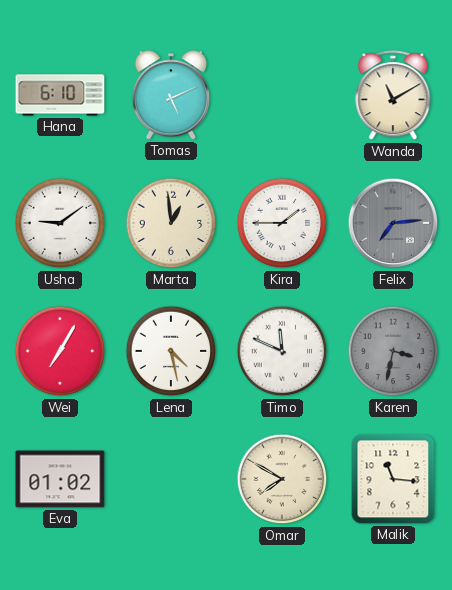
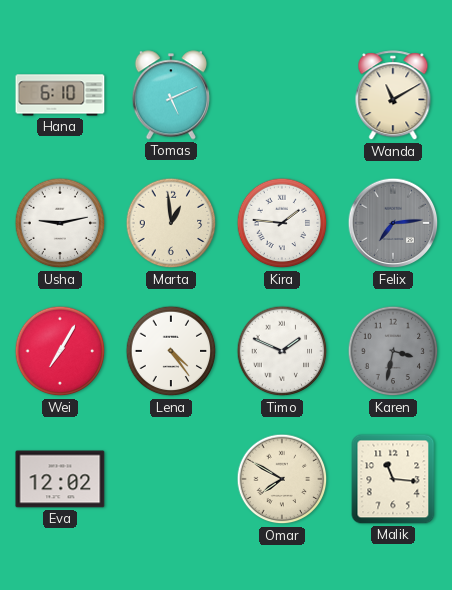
Usha: 9:09 -> 9:13 (60, 223)
Kira: 1:45 -> 1:46 (282, 223)
Lena: 4:28 -> 4:24 (171, 351)
Timo: 11:49 -> 1:49 (282, 351)
Eva: 01:02 -> 12:02 (60, 479)
